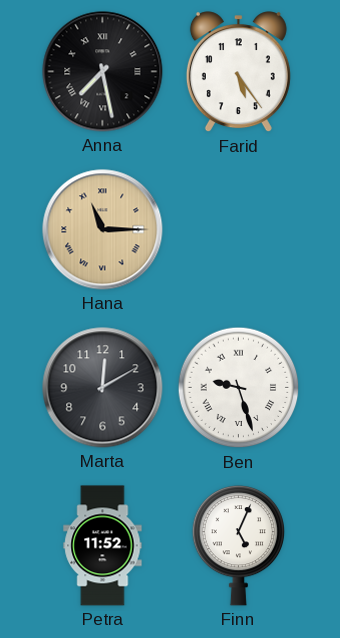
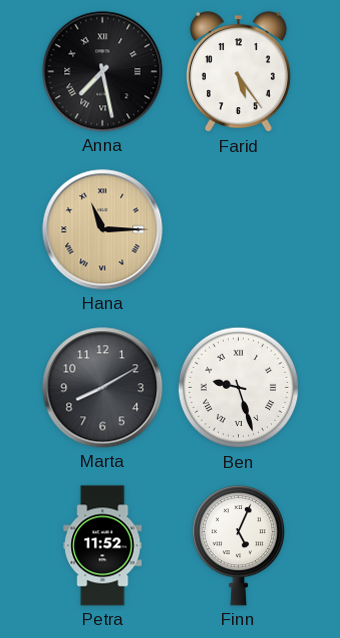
Marta: 12:10 -> 8:10 (103, 388)
